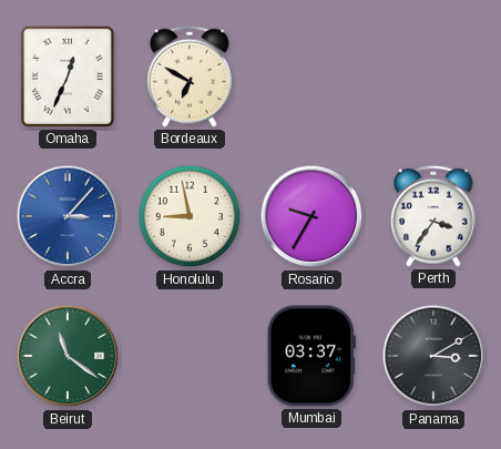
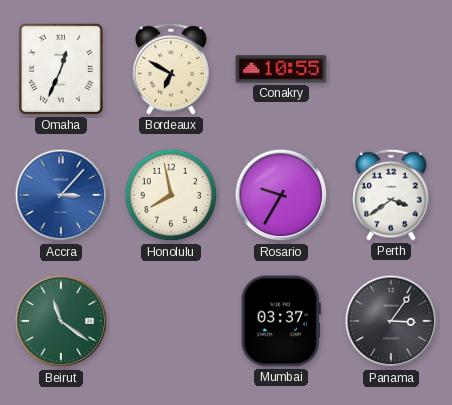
Conakry: none -> 10:55 (281, 69)
Honolulu: 8:58 -> 7:58 (171, 195)
Perth: 3:36 -> 3:39 (391, 195)
Panama: 3:10 -> 3:06 (391, 321)
